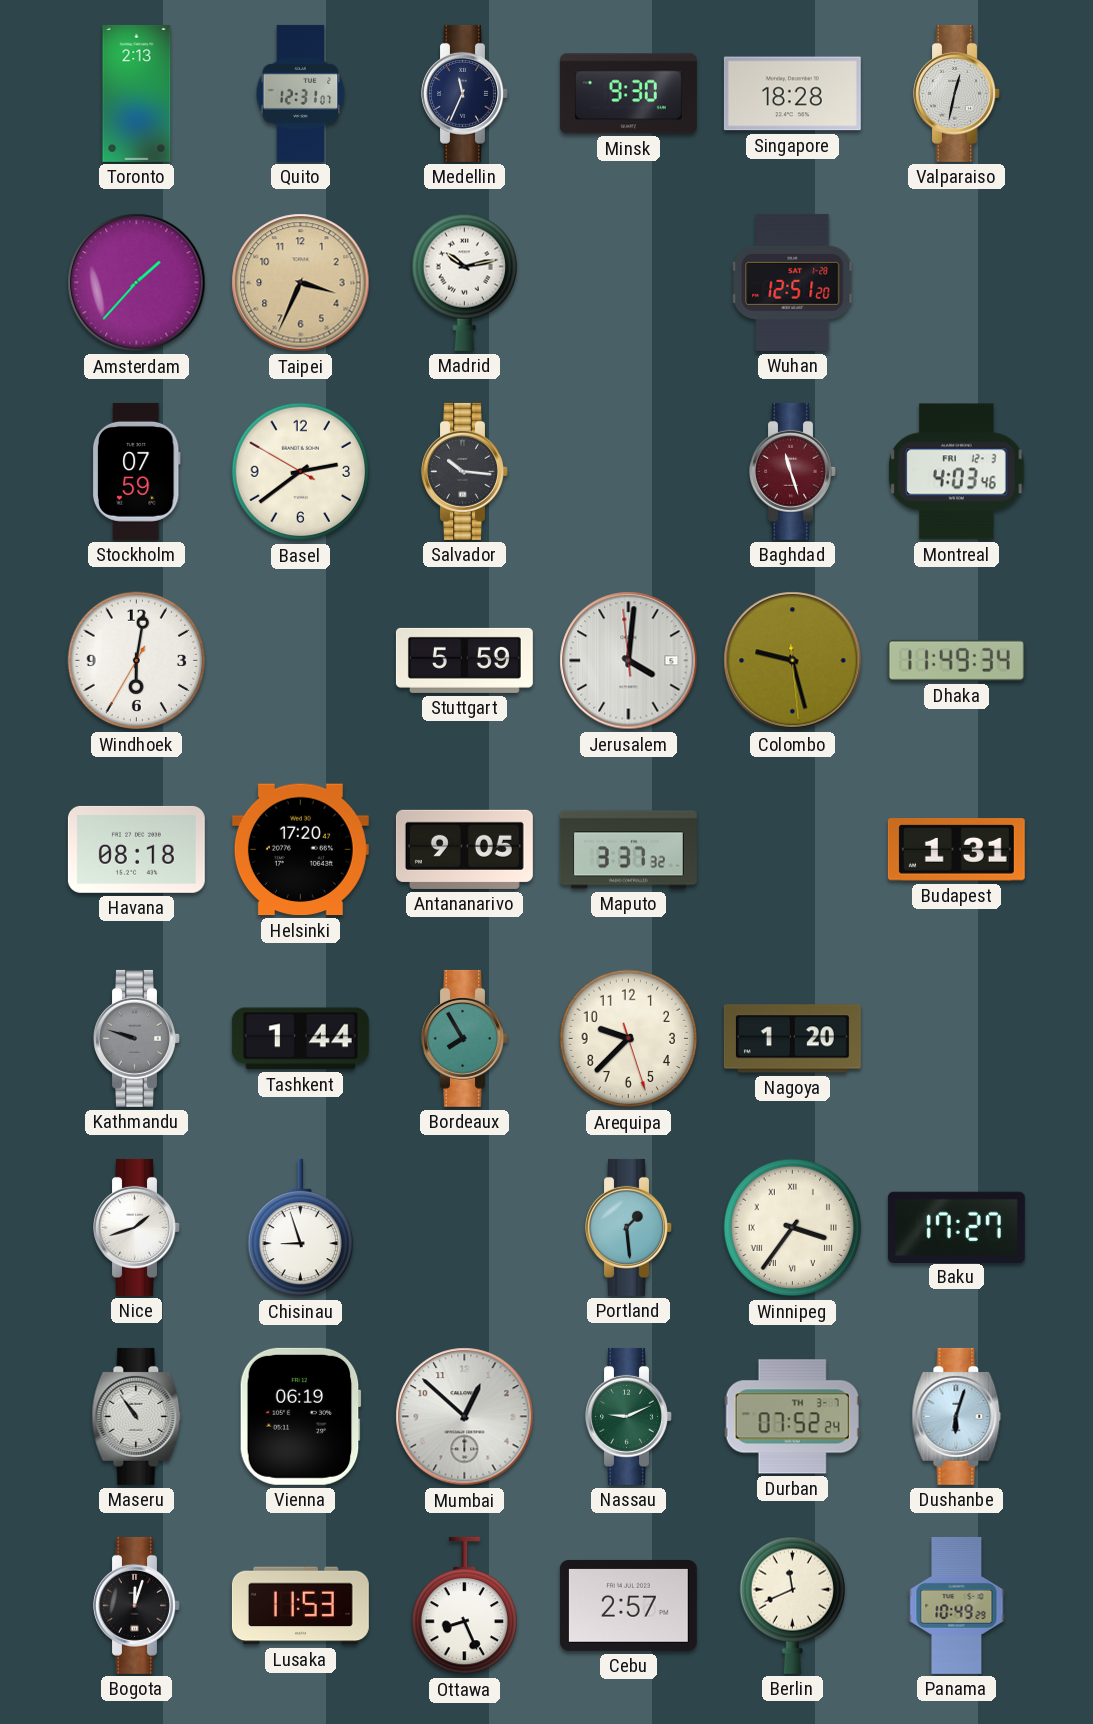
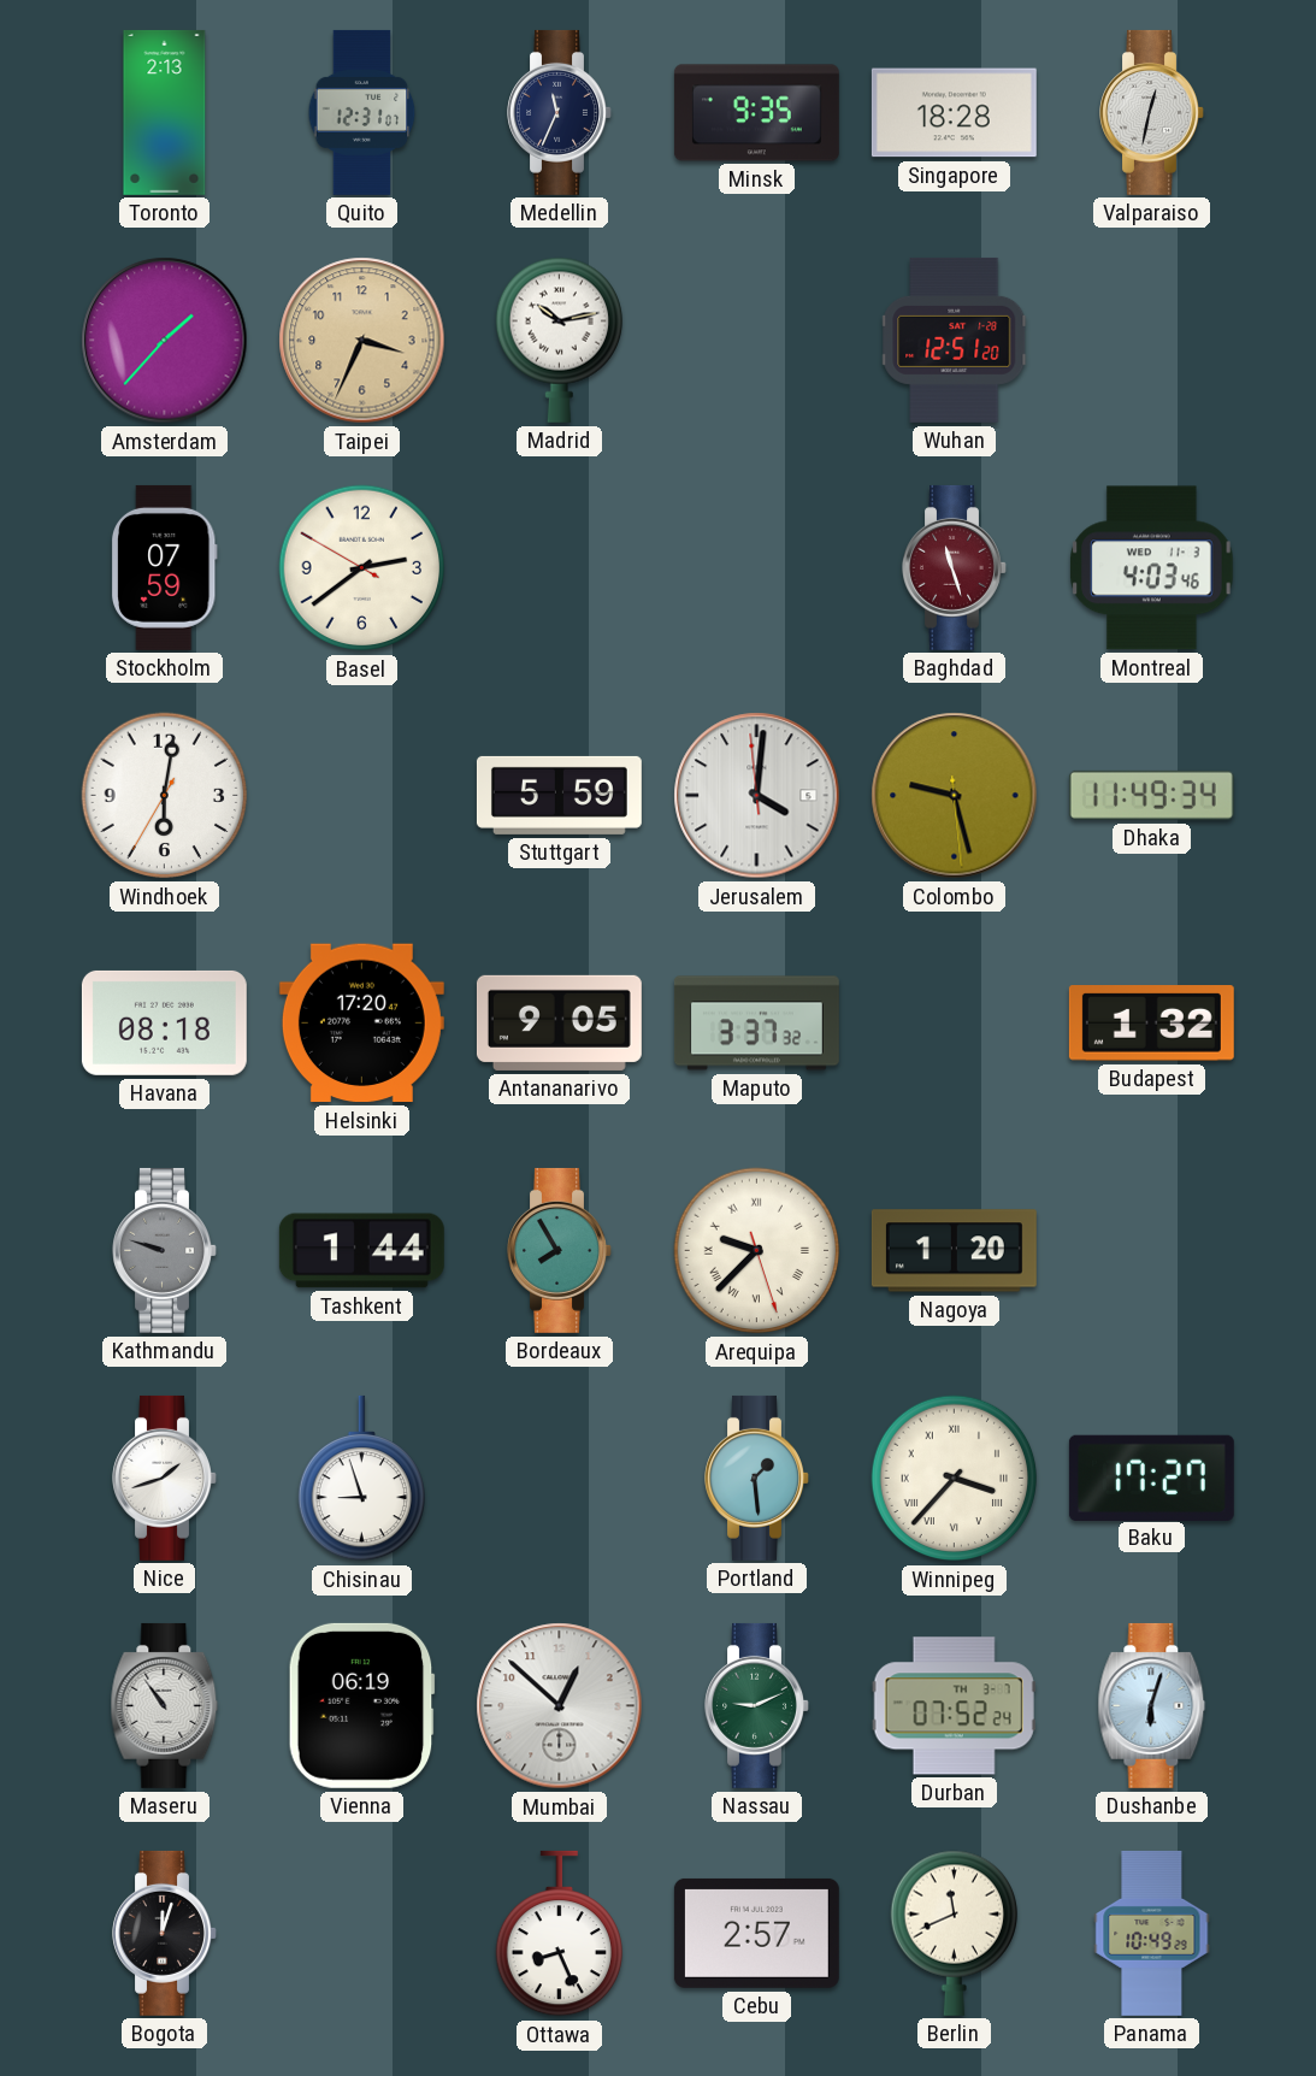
Minsk: 9:30 -> 9:35 (756, 113)
Salvador: 10:16 -> none (465, 471)
Montreal date: FRI 12-3 -> WED 11-3 (1152, 568)
Budapest: 1:31 -> 1:32 (1151, 1024)
Arequipa numerals: Arabic -> Roman (757, 1251)
Winnipeg: 3:36 -> 3:37 (955, 1479)
Lusaka: 11:53 -> none (300, 1606)
